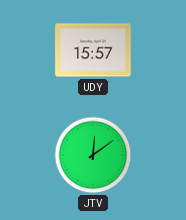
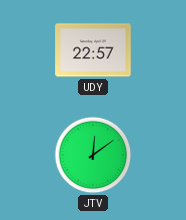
UDY: 15:57 -> 22:57 (93, 50)
